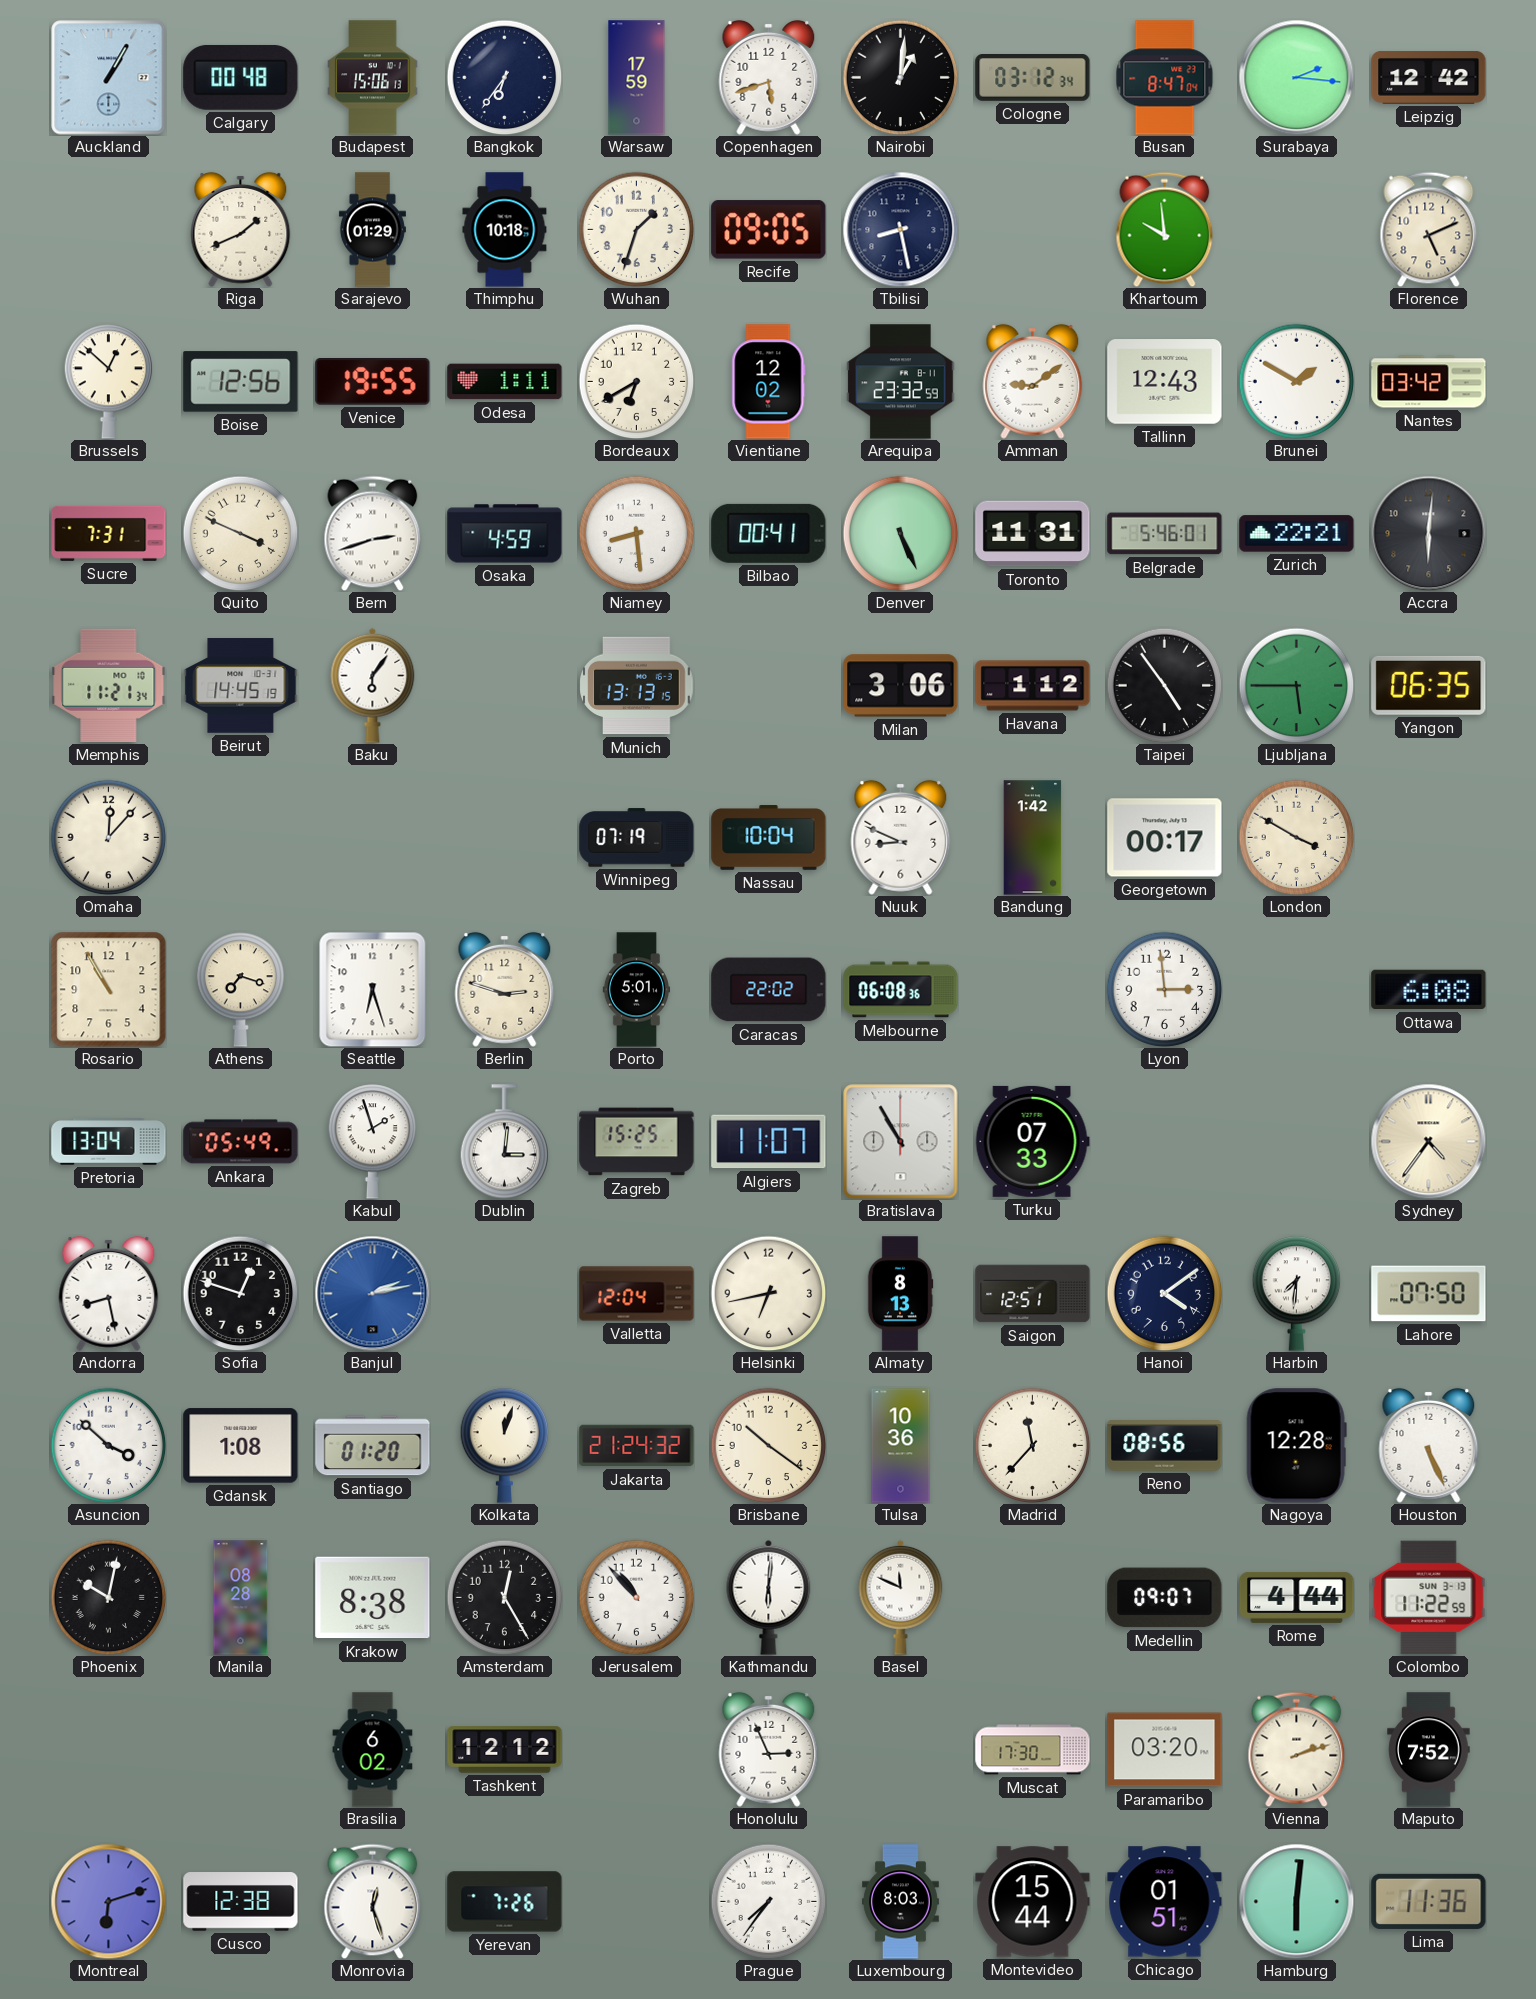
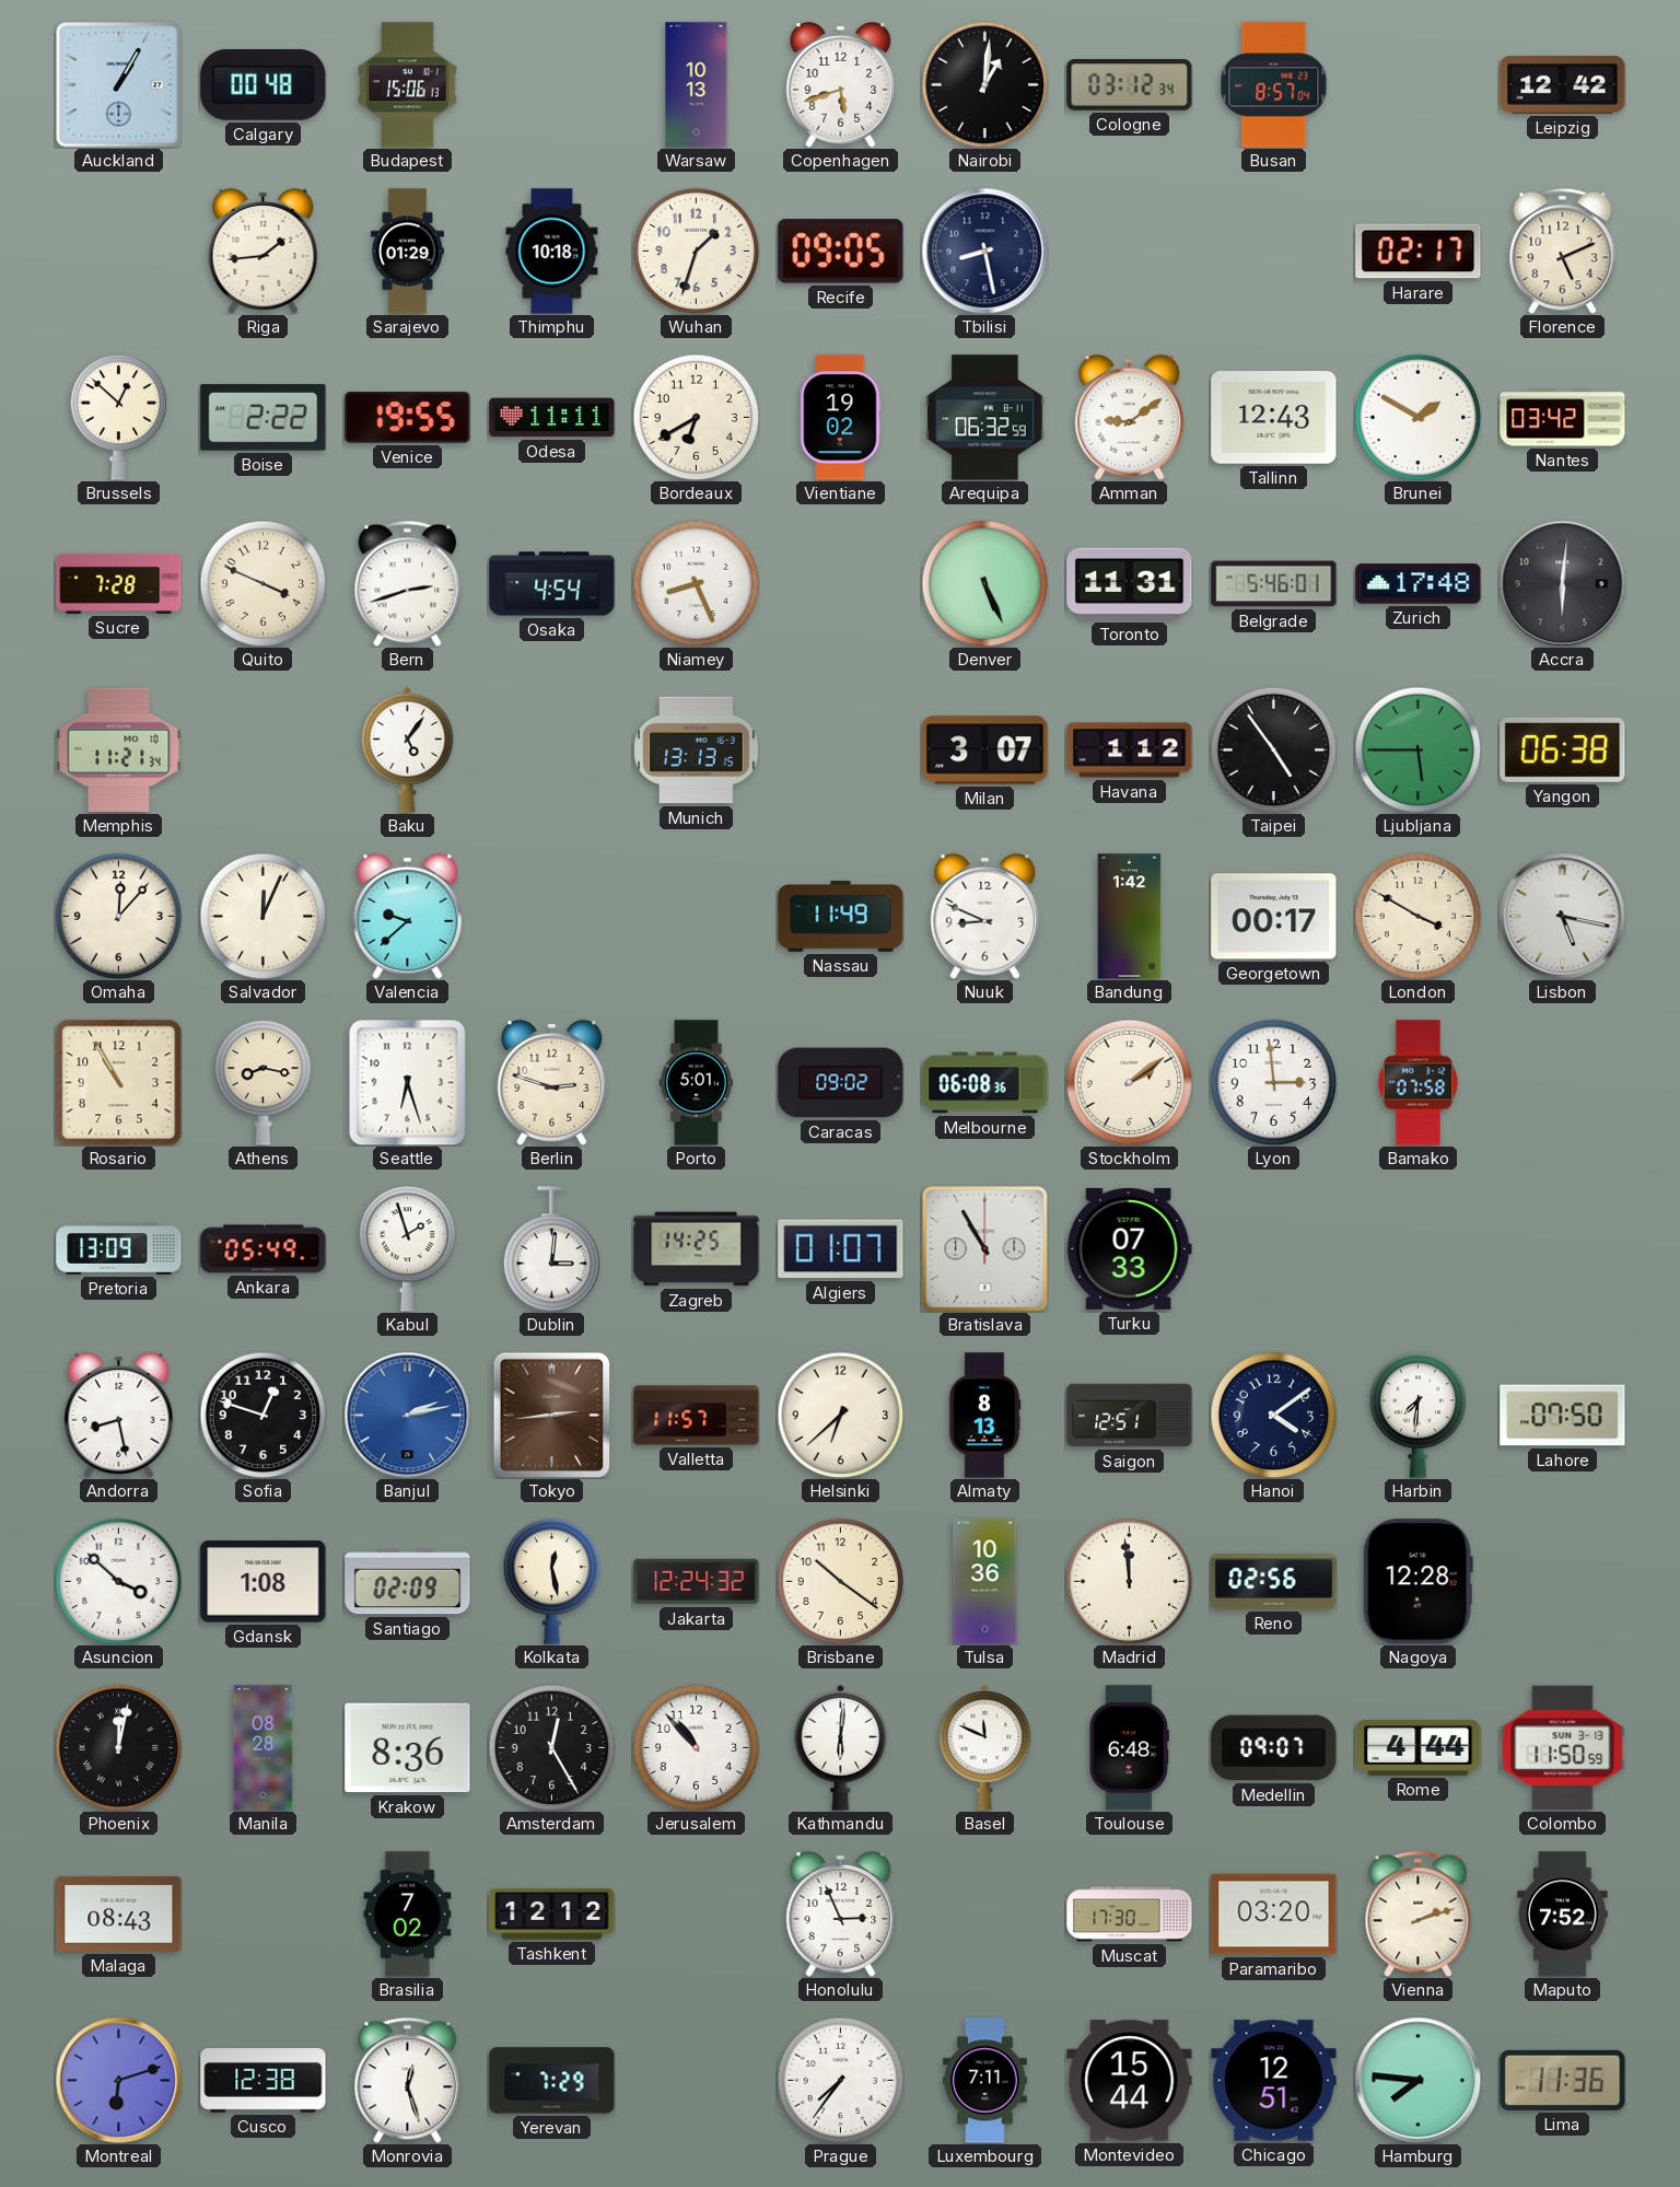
Bangkok: 6:36 -> none (504, 77)
Warsaw: 17:59 -> 10:13 (697, 85)
Busan: 8:47 -> 8:57 (1274, 85)
Surabaya: 2:16 -> none (1296, 77)
Riga: 1:41 -> 1:44 (264, 251)
Khartoum: 9:59 -> none (1165, 229)
Harare: none -> 02:17 (1419, 252)
Boise: 12:56 -> 2:22 (264, 418)
Odesa: 1:11 -> 11:11 (552, 418)
Vientiane: 12:02 -> 19:02 (841, 418)
Arequipa: 23:32 -> 06:32 (985, 418)
Sucre: 7:31 -> 7:28 (119, 583)
Osaka: 4:59 -> 4:54 (552, 584)
Niamey: 8:29 -> 8:26 (696, 583)
Bilbao: 00:41 -> none (769, 533)
Zurich: 22:21 -> 17:48 (1419, 584)
Beirut: 14:45 -> none (241, 686)
Baku: 6:06 -> 5:06 (408, 749)
Milan: 3:06 -> 3:07 (985, 751)
Yangon: 06:35 -> 06:38 (1563, 749)
Salvador: none -> 12:04 (262, 916)
Valencia: none -> 9:38 (408, 916)
Winnipeg: 07:19 -> none (637, 838)
Nassau: 10:04 -> 11:49 (841, 917)
Lisbon: none -> 5:17 (1562, 916)
Athens: 7:18 -> 8:17 (264, 1083)
Caracas: 22:02 -> 09:02 (841, 1083)
Stockholm: none -> 2:09 (1129, 1082)
Bamako: none -> 07:58 (1417, 1083)
Ottawa: 6:08 -> none (1429, 990)
Pretoria: 13:04 -> 13:09 (119, 1249)
Zagreb: 15:25 -> 14:25 (697, 1249)
Algiers: 11:07 -> 01:07 (841, 1249)
Sydney: 4:36 -> none (1428, 1141)
Tokyo: none -> 2:44 (552, 1415)
Valletta: 12:04 -> 11:57 (697, 1416)
Helsinki: 6:43 -> 6:38 (840, 1415)
Santiago: 01:20 -> 02:09 (408, 1582)
Kolkata: 12:03 -> 12:28 (552, 1582)
Jakarta: 21:24 -> 12:24 (697, 1582)
Madrid: 11:37 -> 11:59 (1129, 1581)
Reno: 08:56 -> 02:56 (1274, 1582)
Houston: 5:26 -> none (1429, 1445)
Phoenix: 10:02 -> 12:02 (118, 1747)
Krakow: 8:38 -> 8:36 (408, 1748)
Toulouse: none -> 6:48 (1129, 1748)
Colombo: 11:22 -> 11:50 (1563, 1748)
Malaga: none -> 08:43 (119, 1913)
Brasilia: 6:02 -> 7:02 (408, 1915)
Yerevan: 7:26 -> 7:29 (552, 2081)
Luxembourg: 8:03 -> 7:11 (985, 2081)
Chicago: 01:51 -> 12:51 (1274, 2081)
Hamburg: 6:01 -> 7:46 (1417, 2080)
